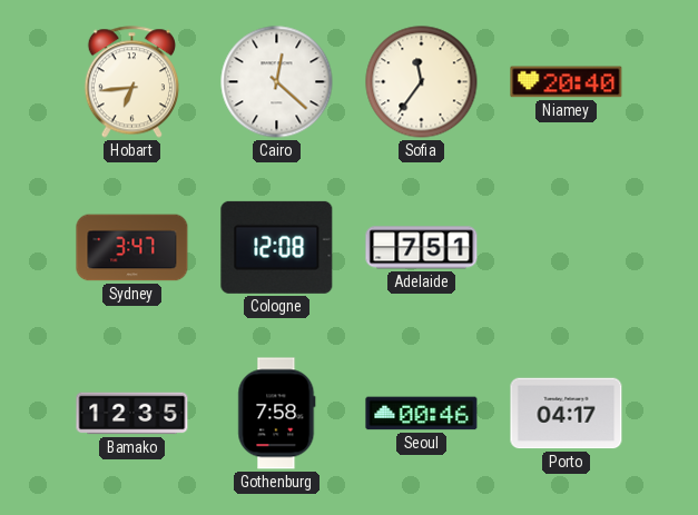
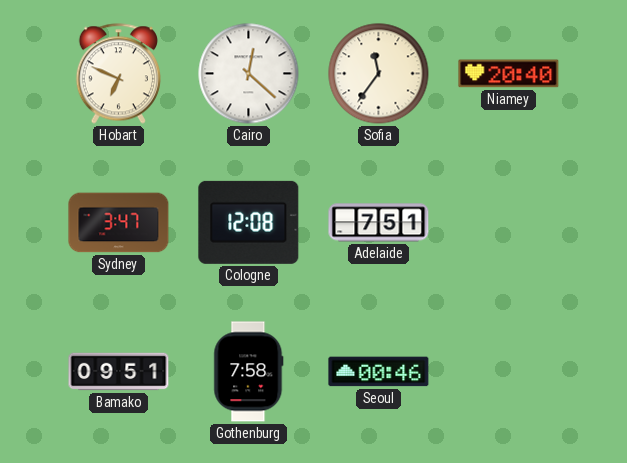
Hobart: 6:44 -> 6:49 (118, 74)
Bamako: 12:35 -> 09:51 (119, 372)
Porto: 04:17 -> none (567, 414)
